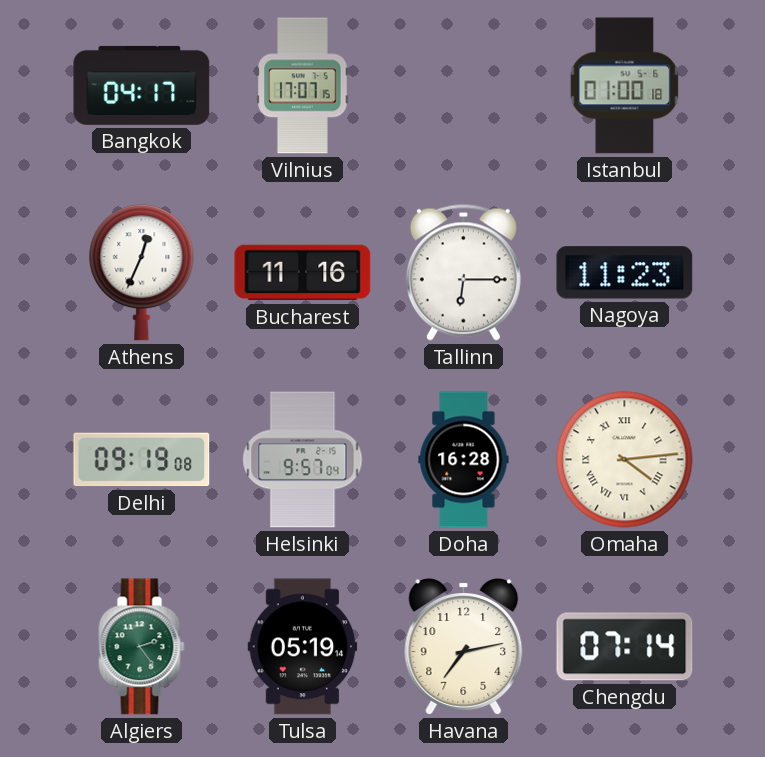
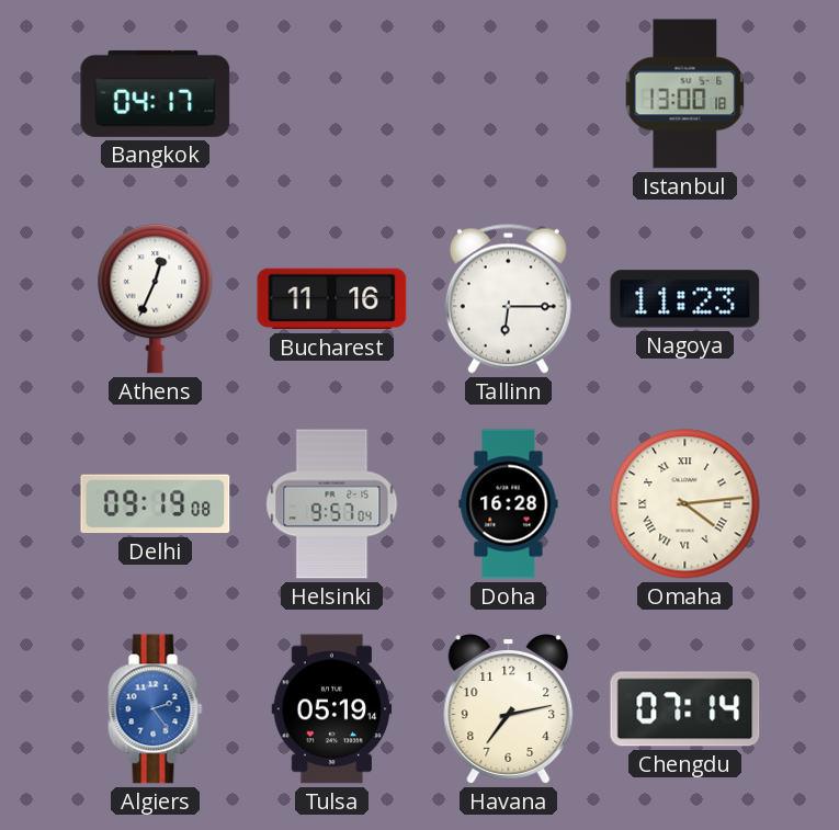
Vilnius: 17:07 -> none (303, 86)
Istanbul: 01:00 -> 13:00 (685, 94)
Algiers dial: green -> blue (156, 709)
